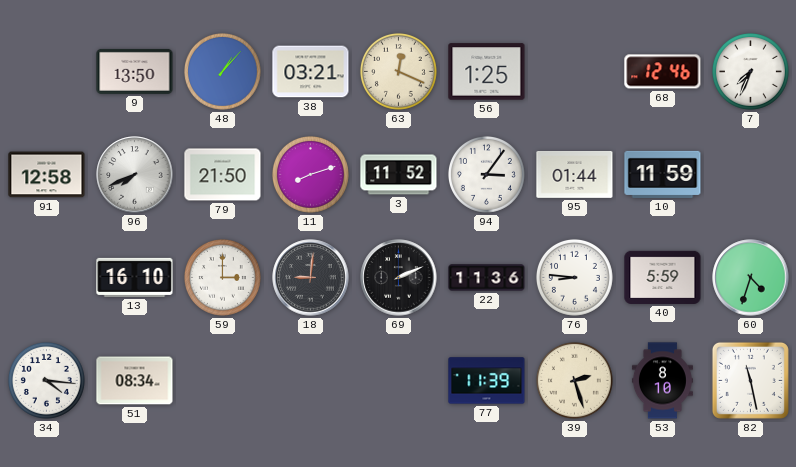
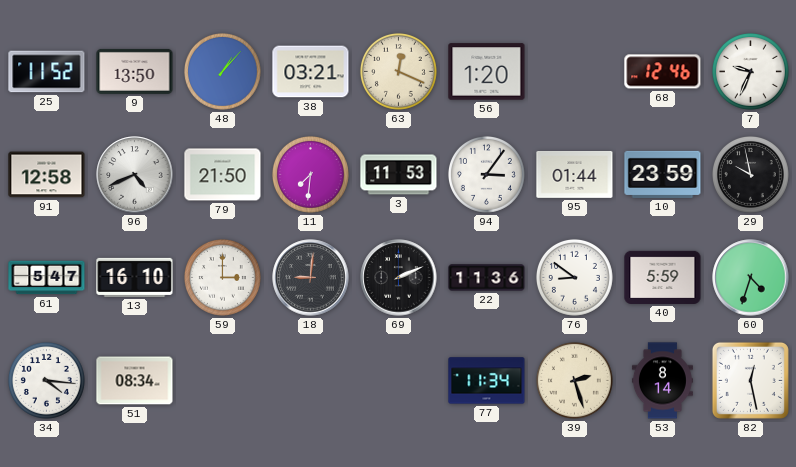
25: none -> 11:52 (47, 72)
56: 1:25 -> 1:20 (487, 72)
7: 7:34 -> 9:34 (750, 71)
96: 7:41 -> 4:41 (135, 175)
11: 8:12 -> 7:31 (310, 174)
3: 11:52 -> 11:53 (399, 175)
10: 11:59 -> 23:59 (663, 174)
29: none -> 9:58 (750, 174)
61: none -> 5:47 (47, 278)
76: 8:46 -> 8:51 (574, 277)
77: 11:39 -> 11:34 (487, 381)
53: 8:10 -> 8:14 (662, 381)
82: 11:28 -> 12:28 (750, 380)
